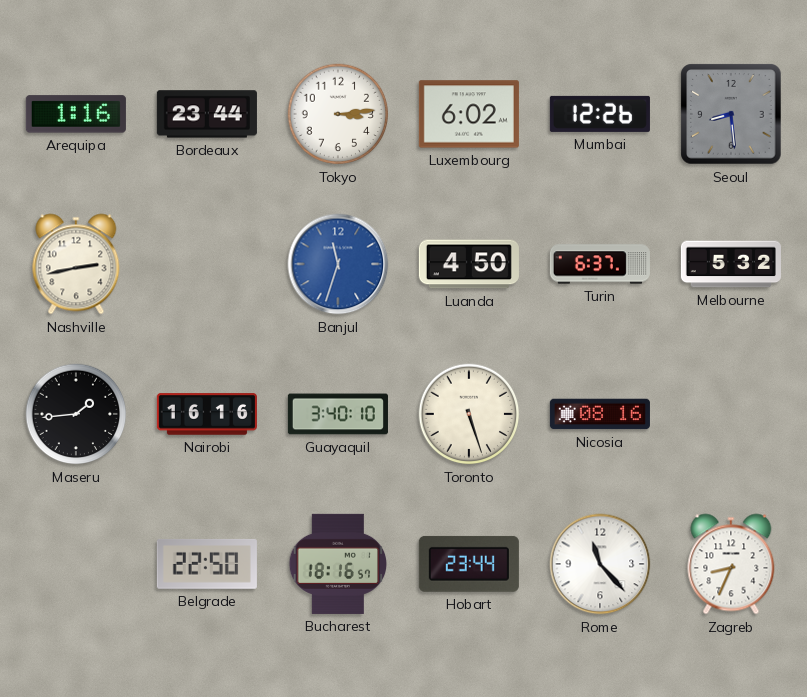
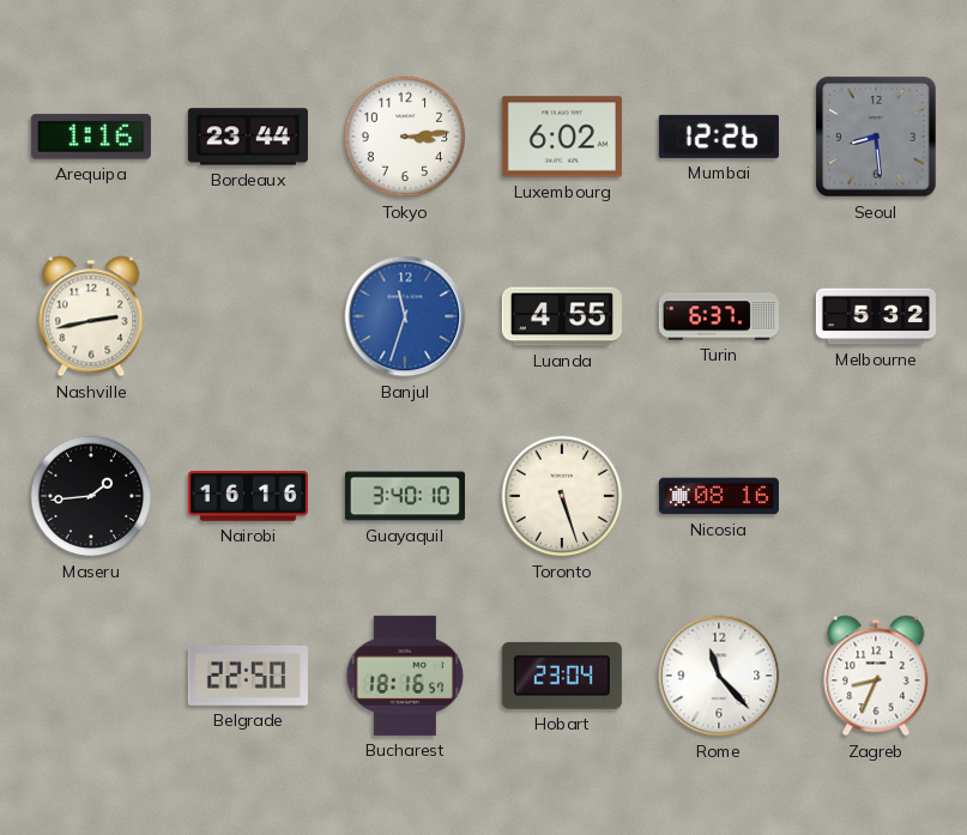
Luanda: 4:50 -> 4:55 (562, 316)
Hobart: 23:44 -> 23:04 (562, 676)
